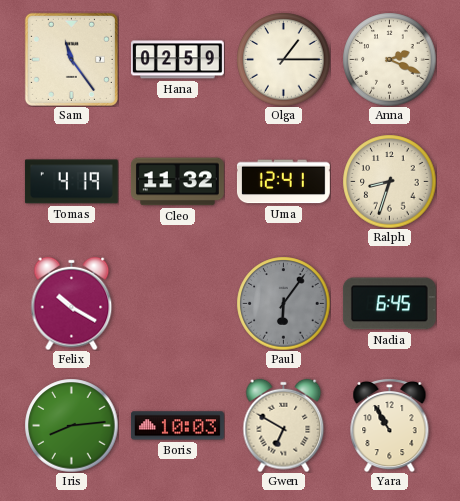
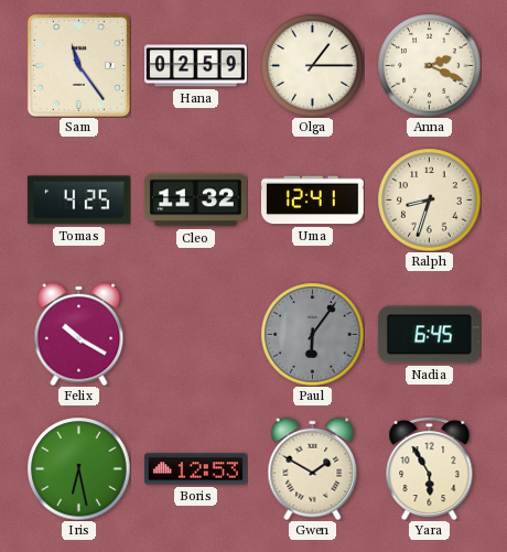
Tomas: 4:19 -> 4:25 (78, 201)
Iris: 8:14 -> 6:28 (78, 468)
Boris: 10:03 -> 12:53 (195, 469)
Gwen: 6:50 -> 1:50 (313, 468)
Yara: 10:55 -> 5:55 (430, 468)
